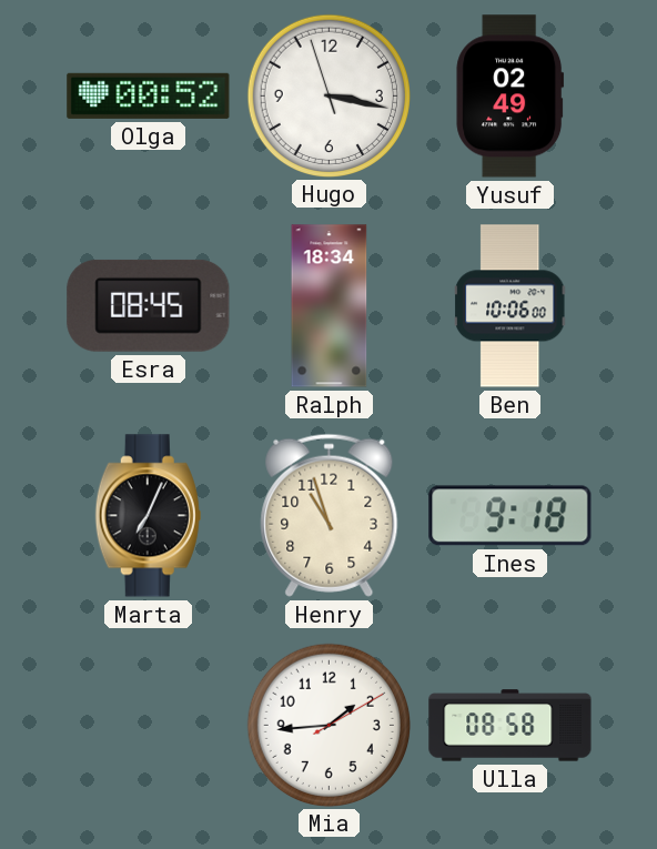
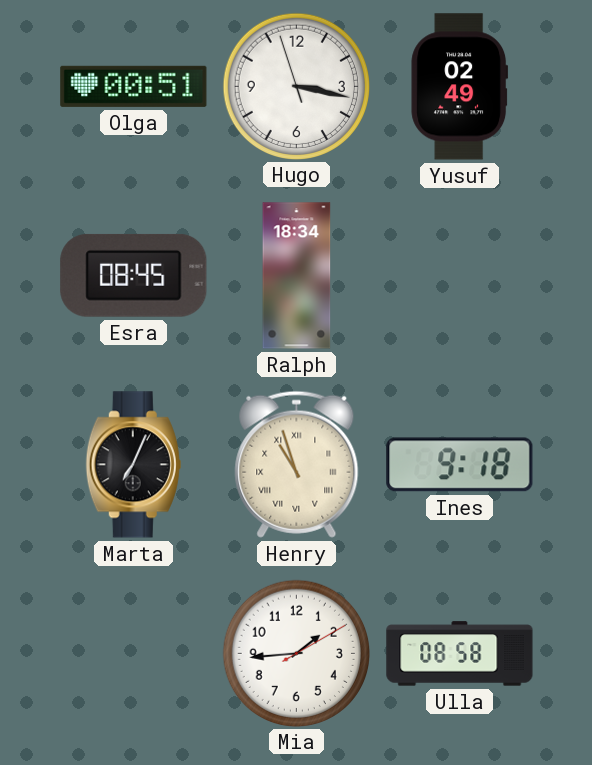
Olga: 00:52 -> 00:51 (134, 86)
Ben: 10:06 -> none (512, 306)
Henry numerals: Arabic -> Roman (297, 464)
